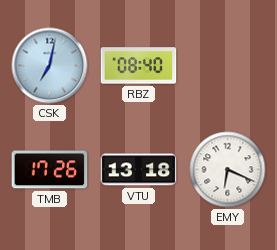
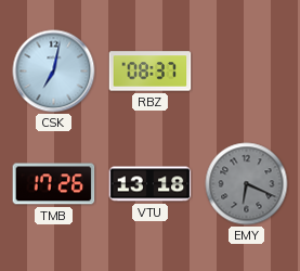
RBZ: 08:40 -> 08:37 (151, 72)
EMY dial: white -> grey (247, 184)
